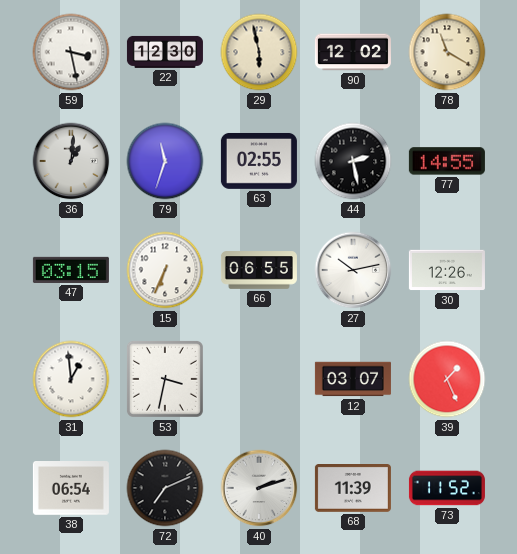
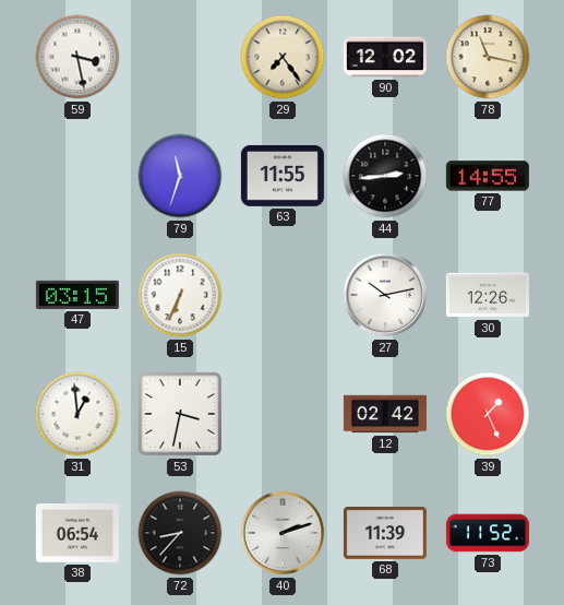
22: 12:30 -> none (165, 52)
29: 5:58 -> 7:24 (283, 57)
78: 11:20 -> 11:17 (488, 57)
36: 1:01 -> none (71, 161)
63: 02:55 -> 11:55 (283, 176)
44: 2:28 -> 2:44 (385, 176)
66: 06:55 -> none (259, 270)
12: 03:07 -> 02:42 (385, 414)
72: 7:11 -> 8:37 (180, 533)
